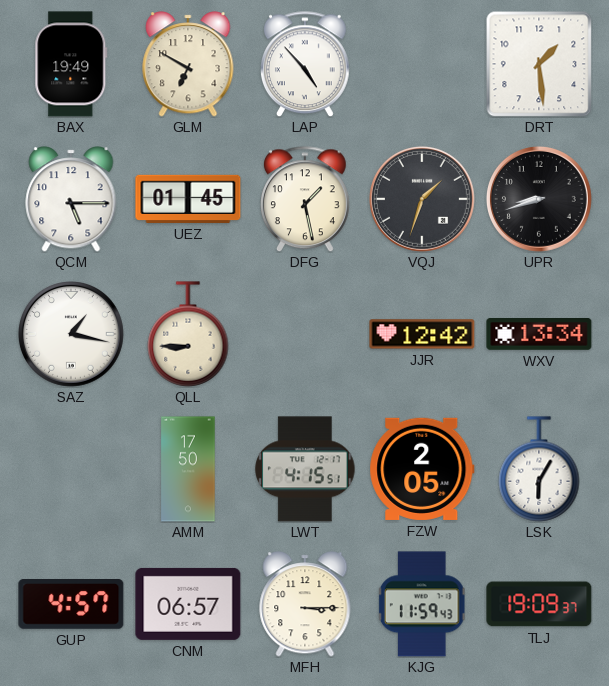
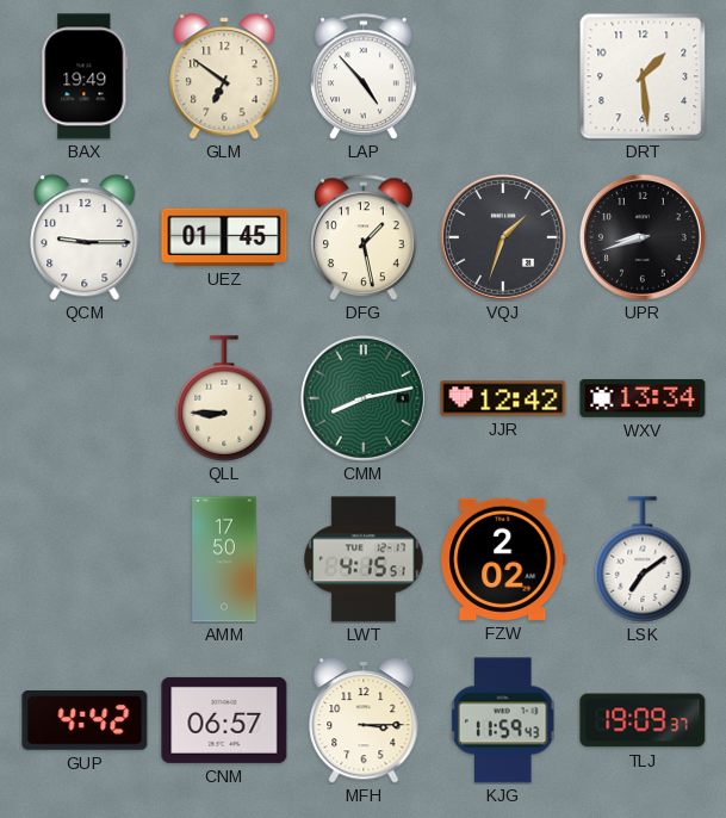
GLM: 6:50 -> 6:51 (224, 76)
QCM: 5:15 -> 9:15 (85, 237)
SAZ: 1:17 -> none (71, 334)
CMM: none -> 8:13 (364, 398)
FZW: 2:05 -> 2:02 (503, 559)
LSK: 6:05 -> 7:09 (643, 559)
GUP: 4:57 -> 4:42 (85, 721)
